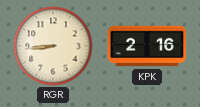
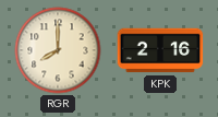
RGR: 8:44 -> 8:00 (58, 50)
